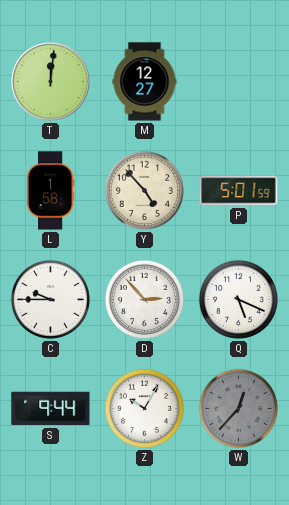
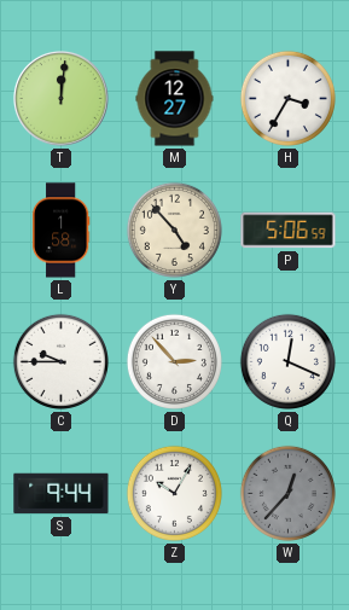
H: none -> 3:35 (287, 98)
P: 5:01 -> 5:06 (289, 231)
Q: 5:19 -> 12:19 (287, 361)
